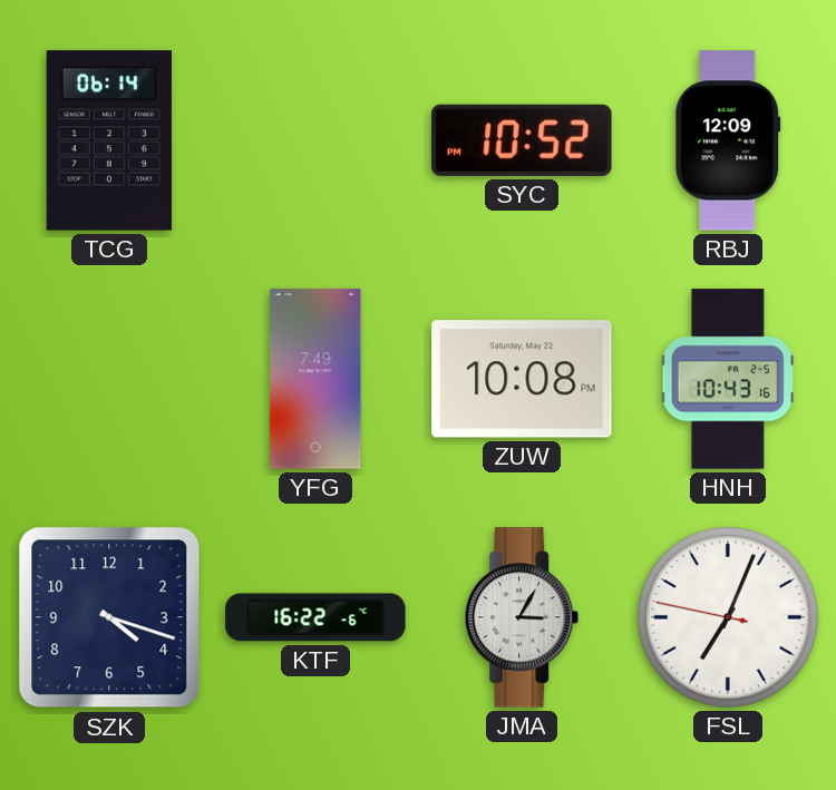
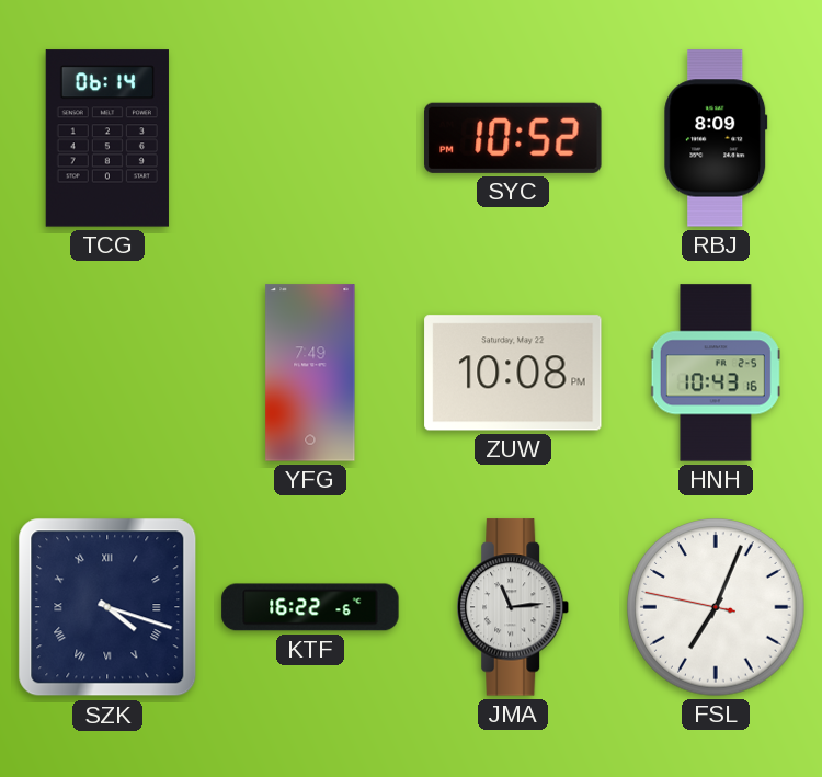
RBJ: 12:09 -> 8:09 (716, 138)
SZK numerals: Arabic -> Roman (107, 607)
JMA: 3:05 -> 11:14 (513, 607)
